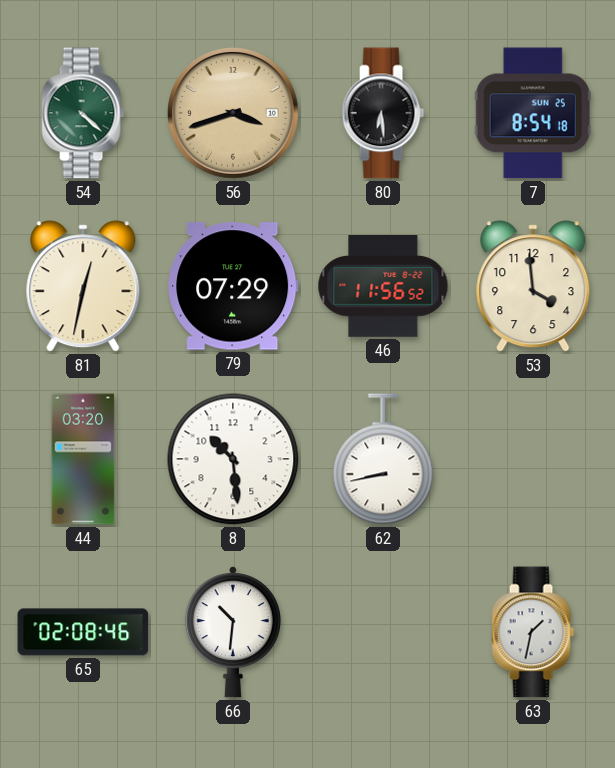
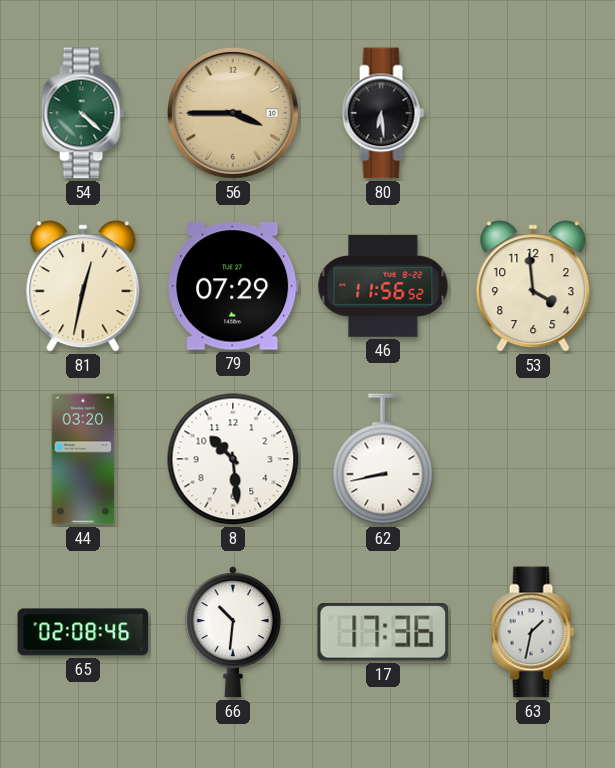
56: 3:42 -> 3:45 (234, 114)
7: 8:54 -> none (533, 113)
17: none -> 17:36 (383, 632)
